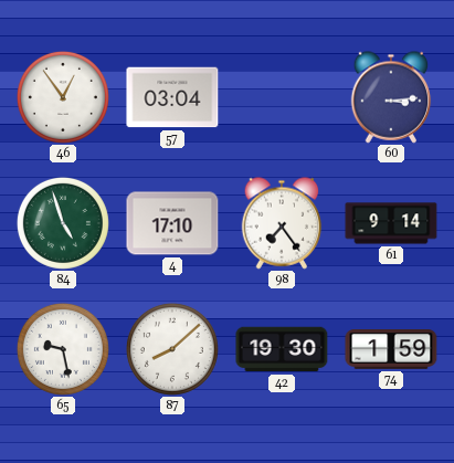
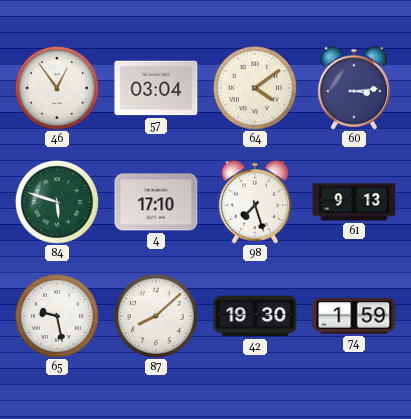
64: none -> 4:09 (255, 88)
84: 4:57 -> 5:48 (57, 202)
98: 7:24 -> 7:27 (255, 202)
61: 9:14 -> 9:13 (354, 202)
